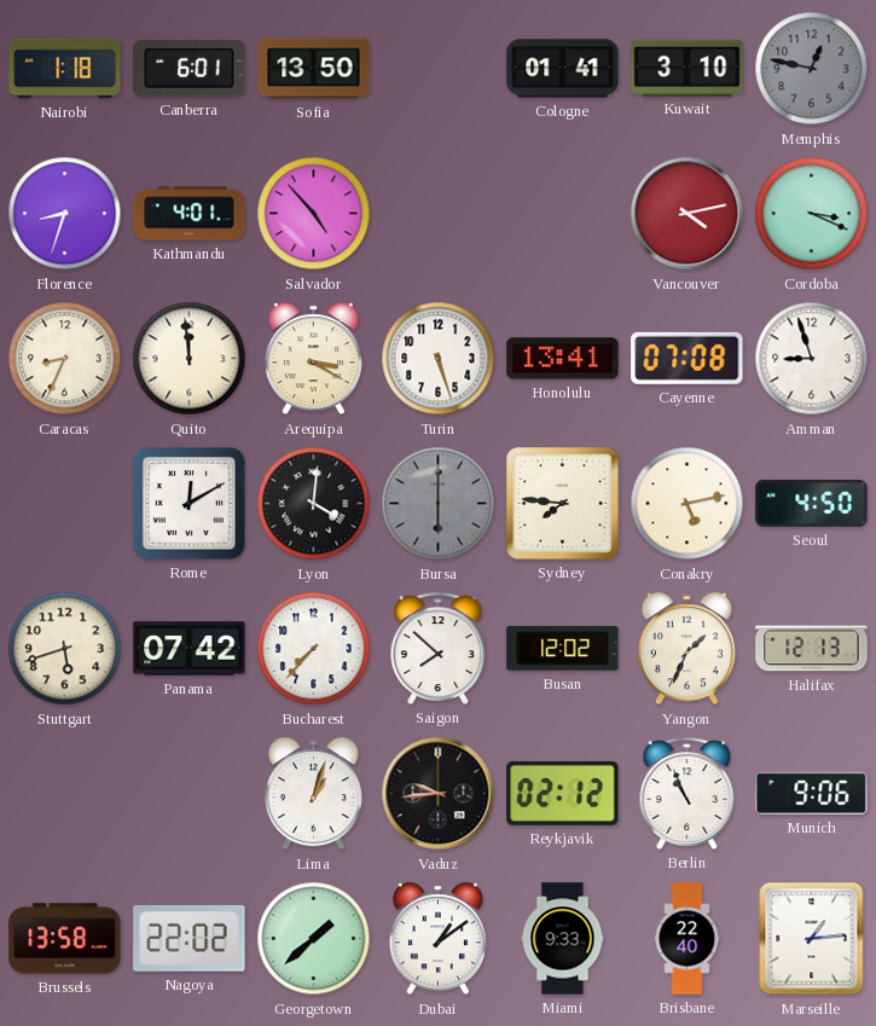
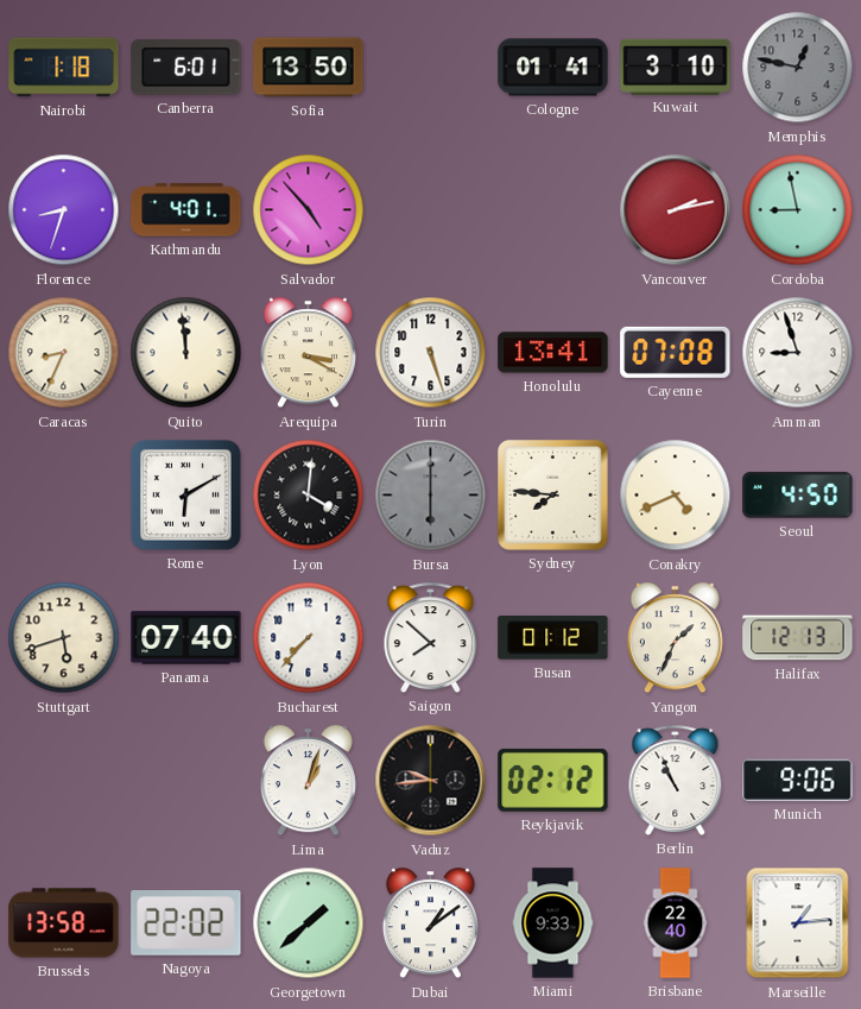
Vancouver: 4:13 -> 2:13 (676, 210)
Cordoba: 3:19 -> 8:58 (798, 210)
Rome: 12:10 -> 6:10 (185, 494)
Conakry: 5:13 -> 4:41 (676, 496)
Panama: 07:42 -> 07:40 (186, 638)
Busan: 12:02 -> 01:12 (553, 638)
